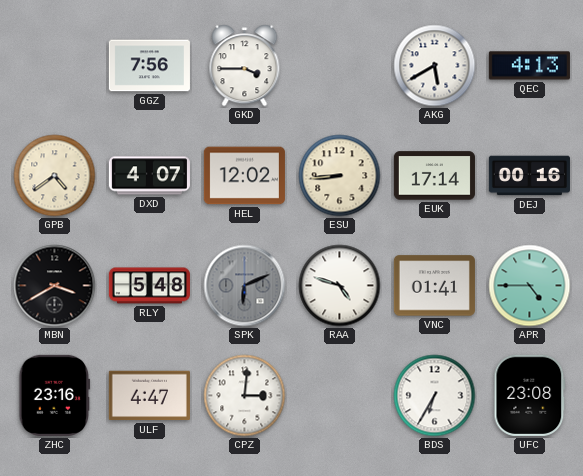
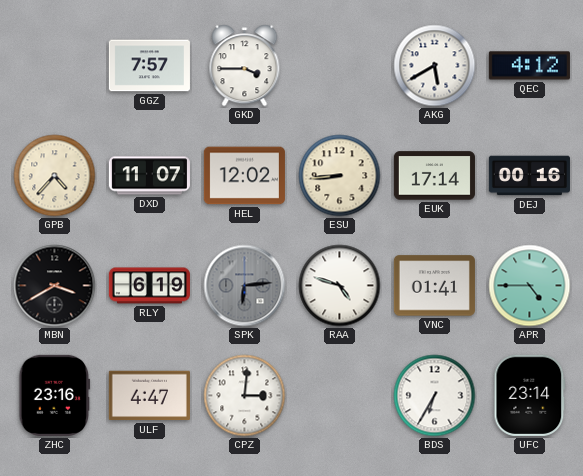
GGZ: 7:56 -> 7:57 (149, 66)
QEC: 4:13 -> 4:12 (529, 66)
GPB: 4:39 -> 4:37 (55, 176)
DXD: 4:07 -> 11:07 (149, 176)
RLY: 5:48 -> 6:19 (149, 286)
SPK: 6:11 -> 6:14 (245, 286)
UFC: 23:08 -> 23:14 (530, 395)
